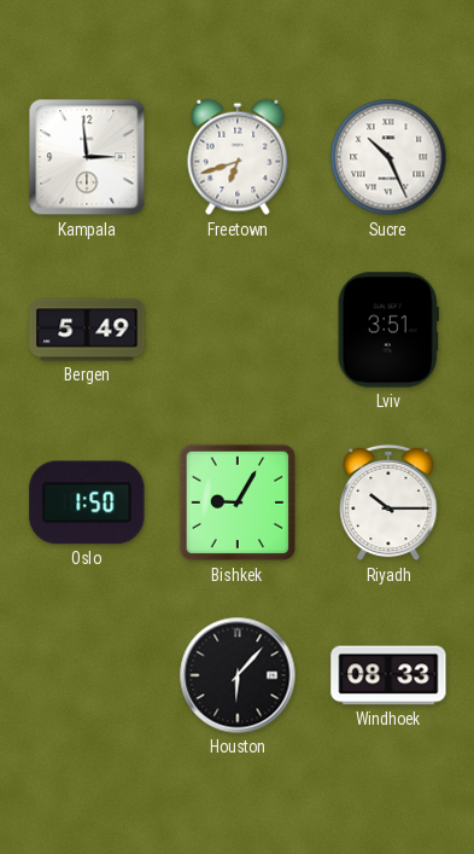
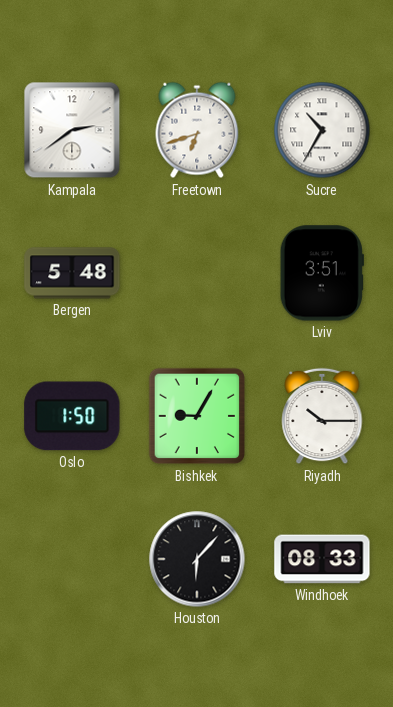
Kampala: 2:59 -> 2:39 (72, 130)
Sucre: 10:26 -> 10:35 (322, 130)
Bergen: 5:49 -> 5:48 (72, 273)
